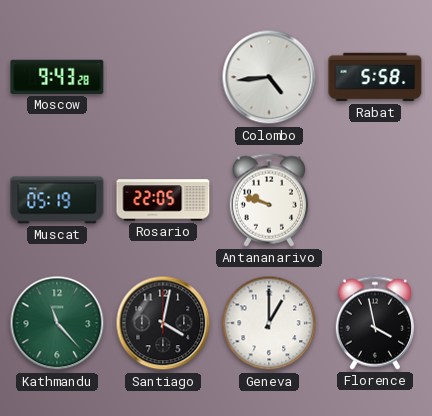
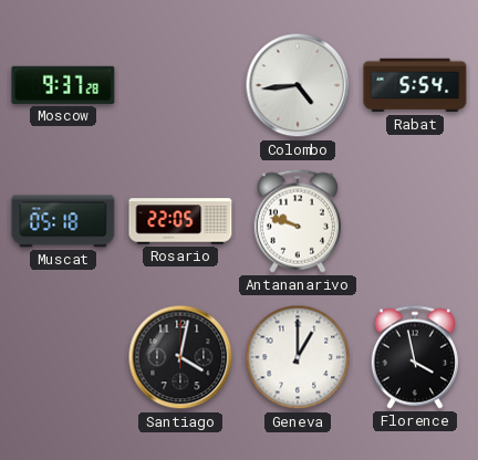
Moscow: 9:43 -> 9:37 (63, 85)
Rabat: 5:58 -> 5:54 (415, 85)
Muscat: 05:19 -> 05:18 (63, 221)
Kathmandu: 11:23 -> none (57, 323)
